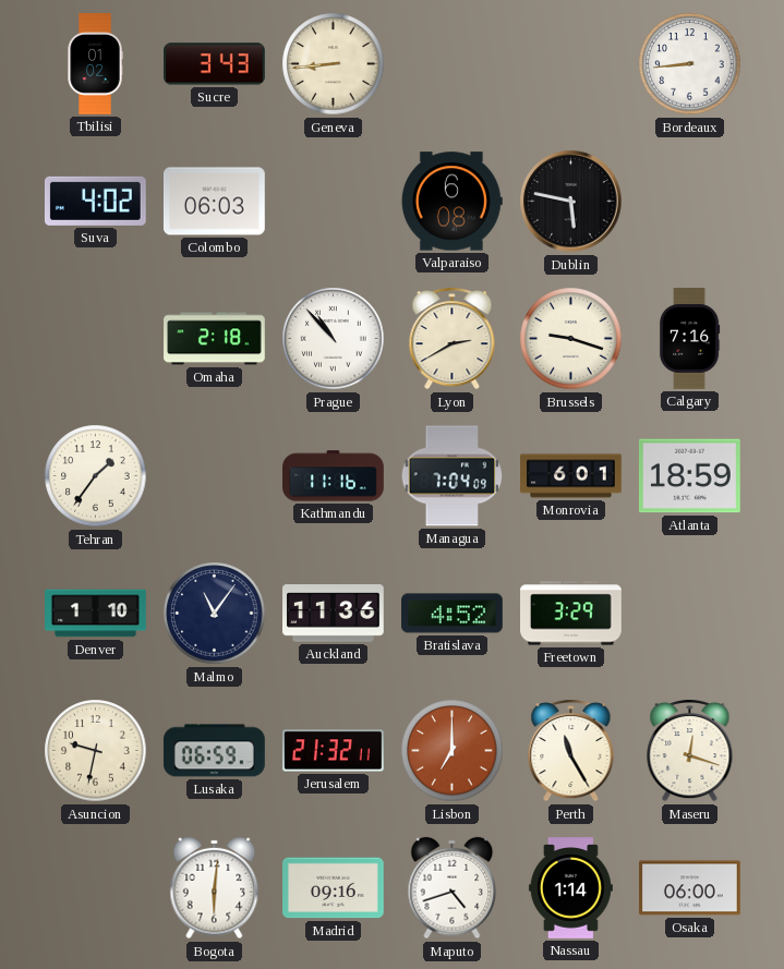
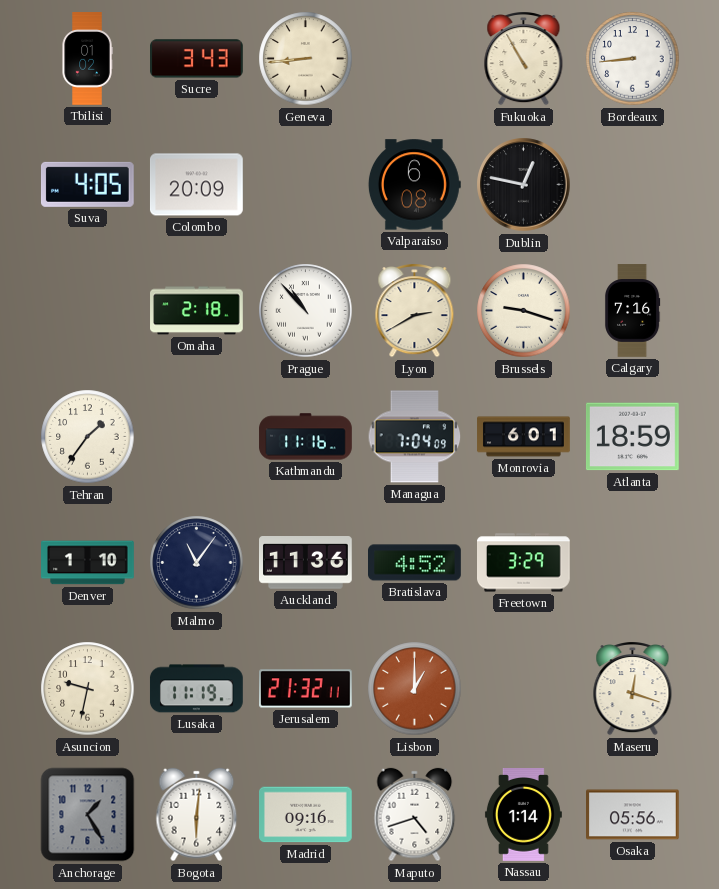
Fukuoka: none -> 10:55 (524, 59)
Suva: 4:02 -> 4:05 (87, 184)
Colombo: 06:03 -> 20:09 (197, 185)
Dublin: 5:47 -> 12:47 (524, 185)
Lusaka: 06:59 -> 11:19 (197, 689)
Lisbon: 7:00 -> 1:00 (415, 689)
Perth: 11:25 -> none (571, 751)
Anchorage: none -> 1:25 (88, 815)
Osaka: 06:00 -> 05:56 (633, 815)
